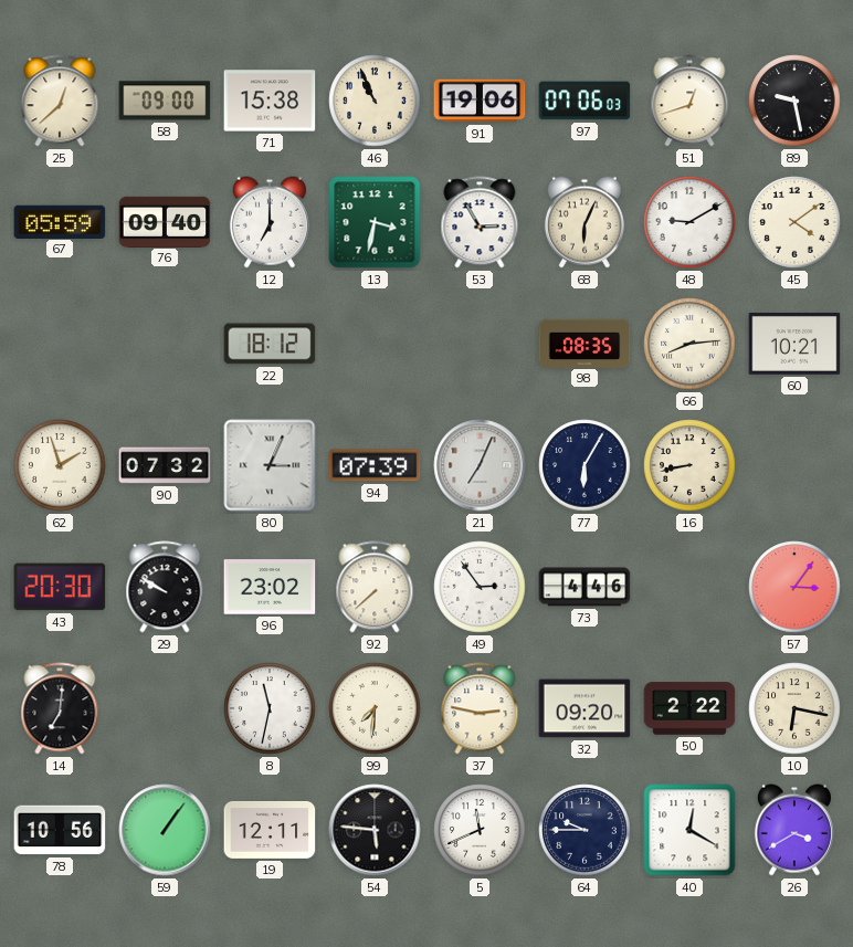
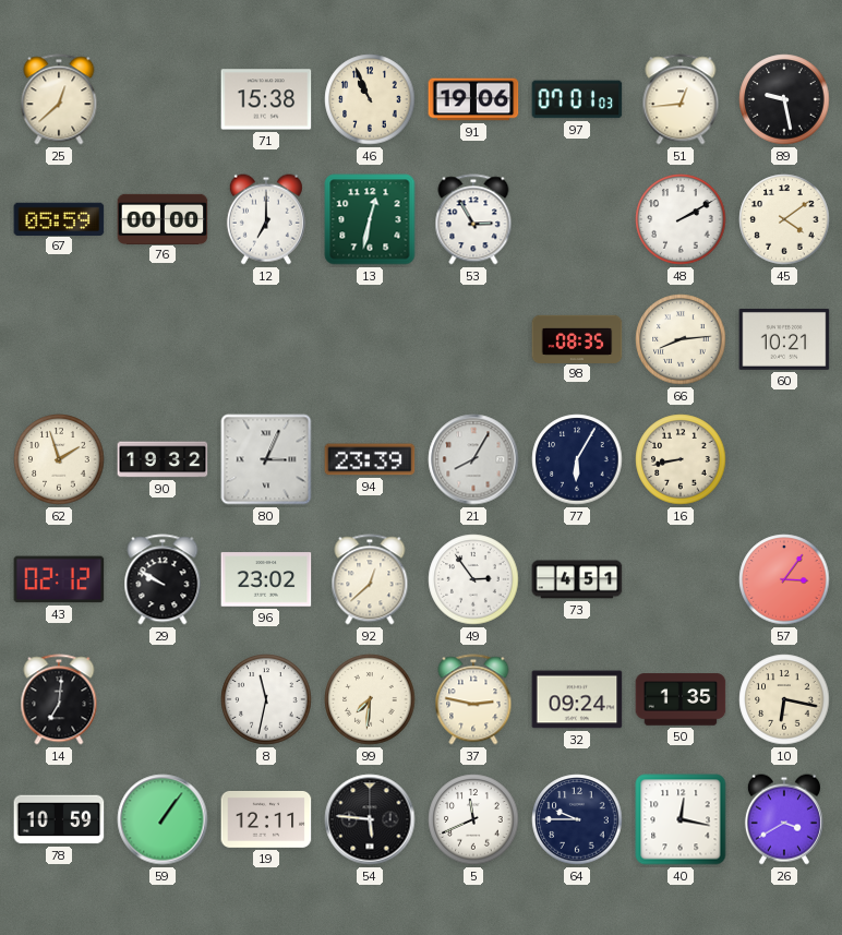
58: 09:00 -> none (165, 101)
97: 07:06 -> 07:01 (577, 99)
51: 12:42 -> 12:44 (681, 99)
76: 09:40 -> 00:00 (163, 218)
13: 3:32 -> 12:32 (370, 219)
68: 6:04 -> none (585, 222)
48: 9:10 -> 2:10 (681, 219)
22: 18:12 -> none (270, 344)
90: 07:32 -> 19:32 (163, 459)
94: 07:39 -> 23:39 (370, 459)
21: 7:04 -> 8:05 (473, 459)
43: 20:30 -> 02:12 (59, 579)
92: 7:38 -> 12:38 (370, 579)
73: 4:46 -> 4:51 (577, 579)
32: 09:20 -> 09:24 (577, 699)
50: 2:22 -> 1:35 (681, 699)
78: 10:56 -> 10:59 (59, 819)
40: 12:20 -> 12:17 (681, 819)
